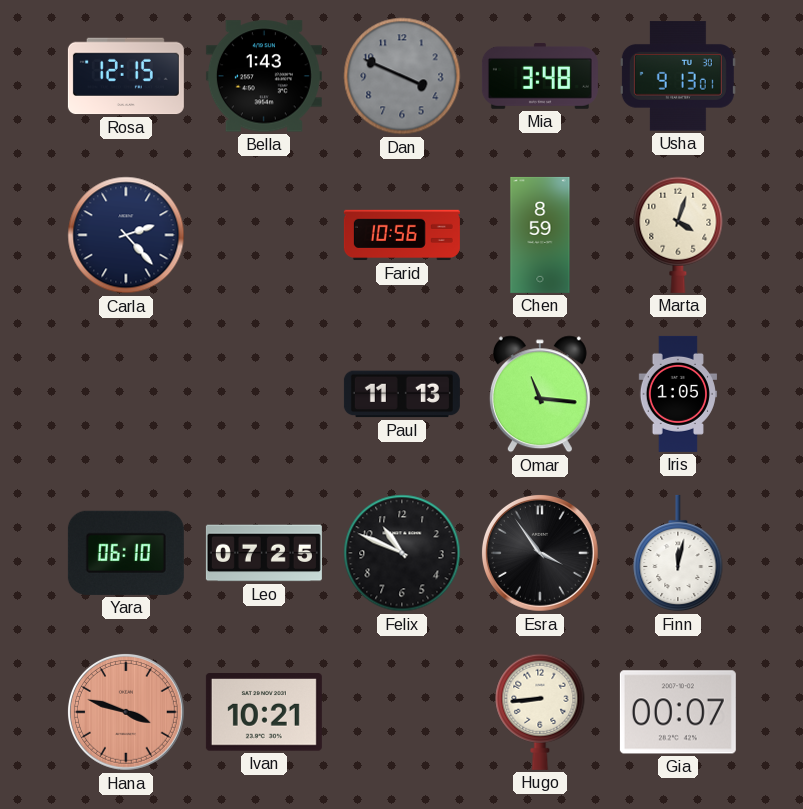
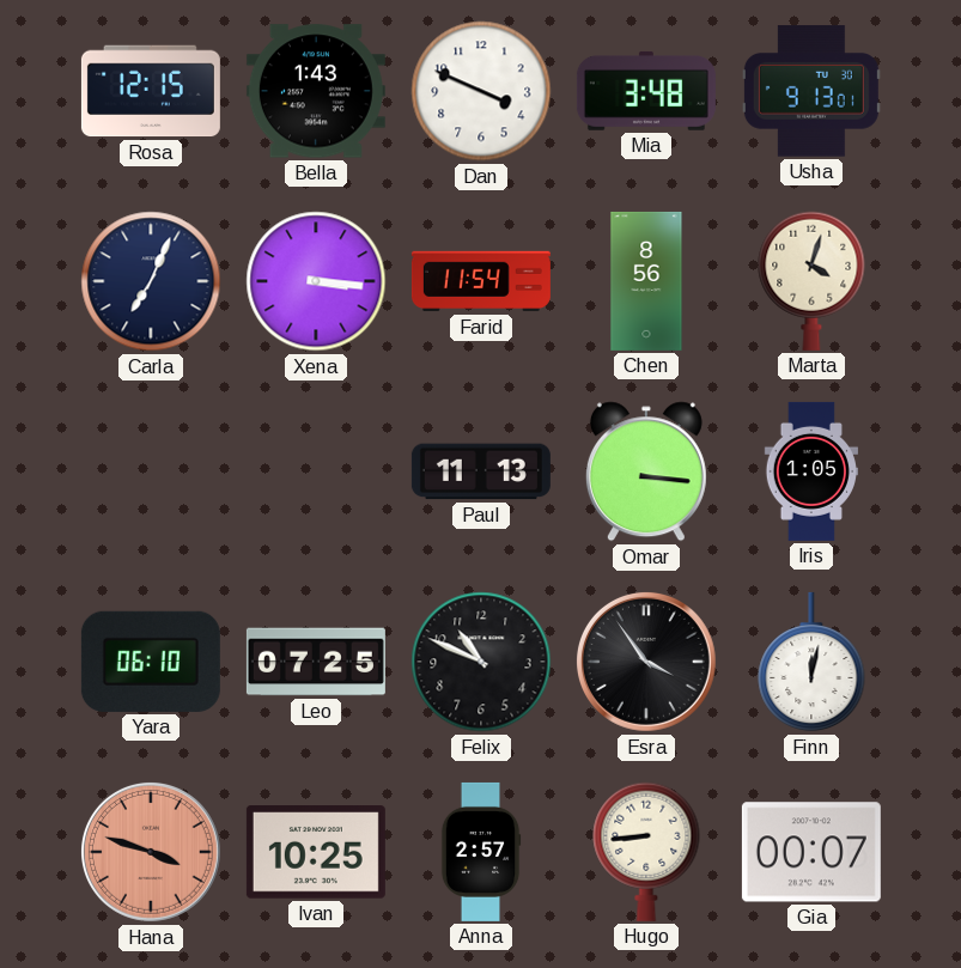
Dan dial: grey -> white (481, 91)
Carla: 2:23 -> 7:04 (151, 281)
Xena: none -> 3:16 (316, 281)
Farid: 10:56 -> 11:54 (481, 281)
Chen: 8:59 -> 8:56 (646, 281)
Omar: 11:16 -> 3:16 (646, 471)
Ivan: 10:21 -> 10:25 (316, 853)
Anna: none -> 2:57 (481, 852)
